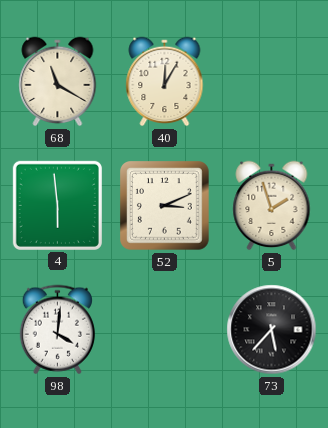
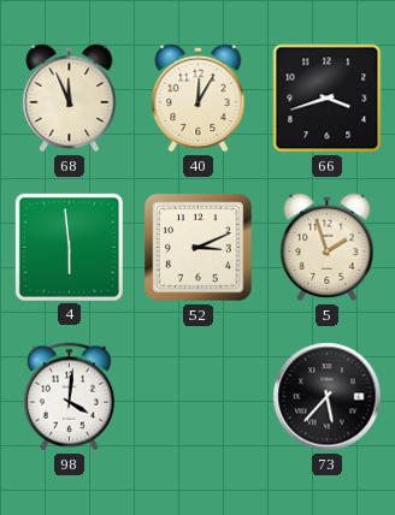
68: 11:20 -> 11:56 (70, 99)
66: none -> 3:42 (328, 99)
